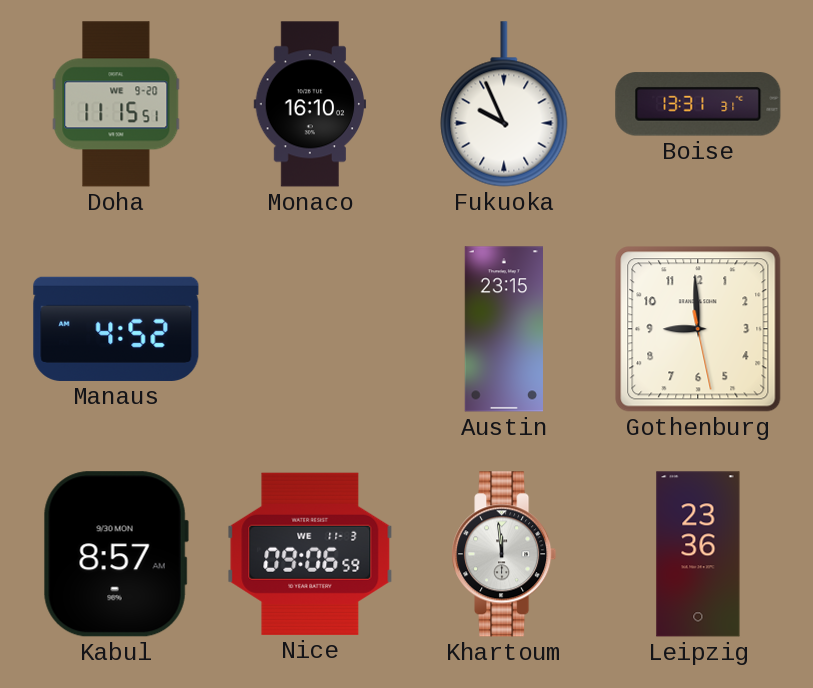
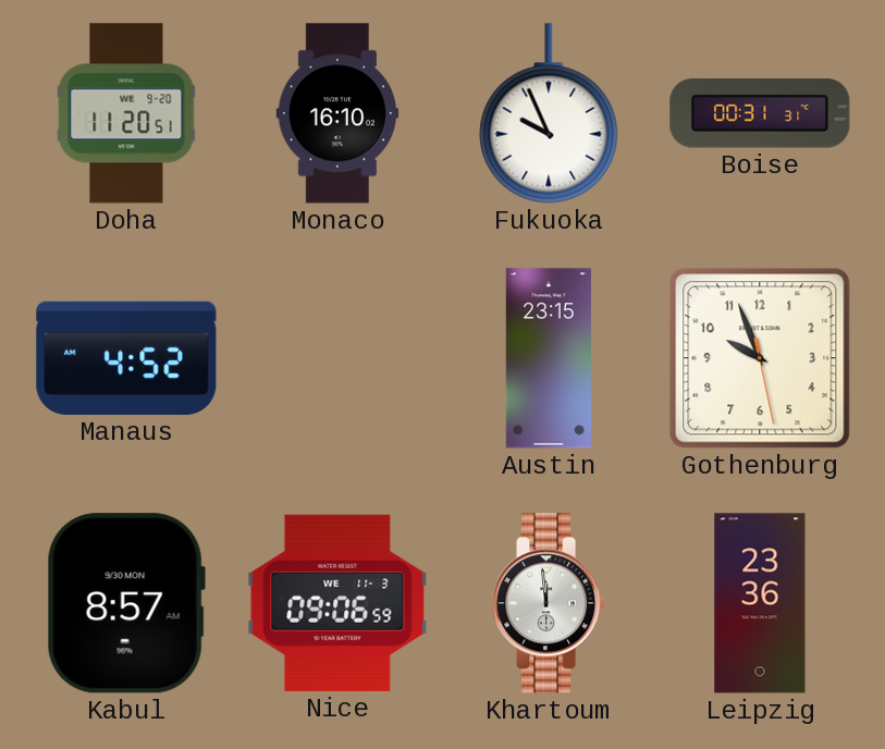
Doha: 11:15 -> 11:20 (126, 113)
Boise: 13:31 -> 00:31 (760, 113)
Gothenburg: 8:59 -> 9:56 (760, 358)
